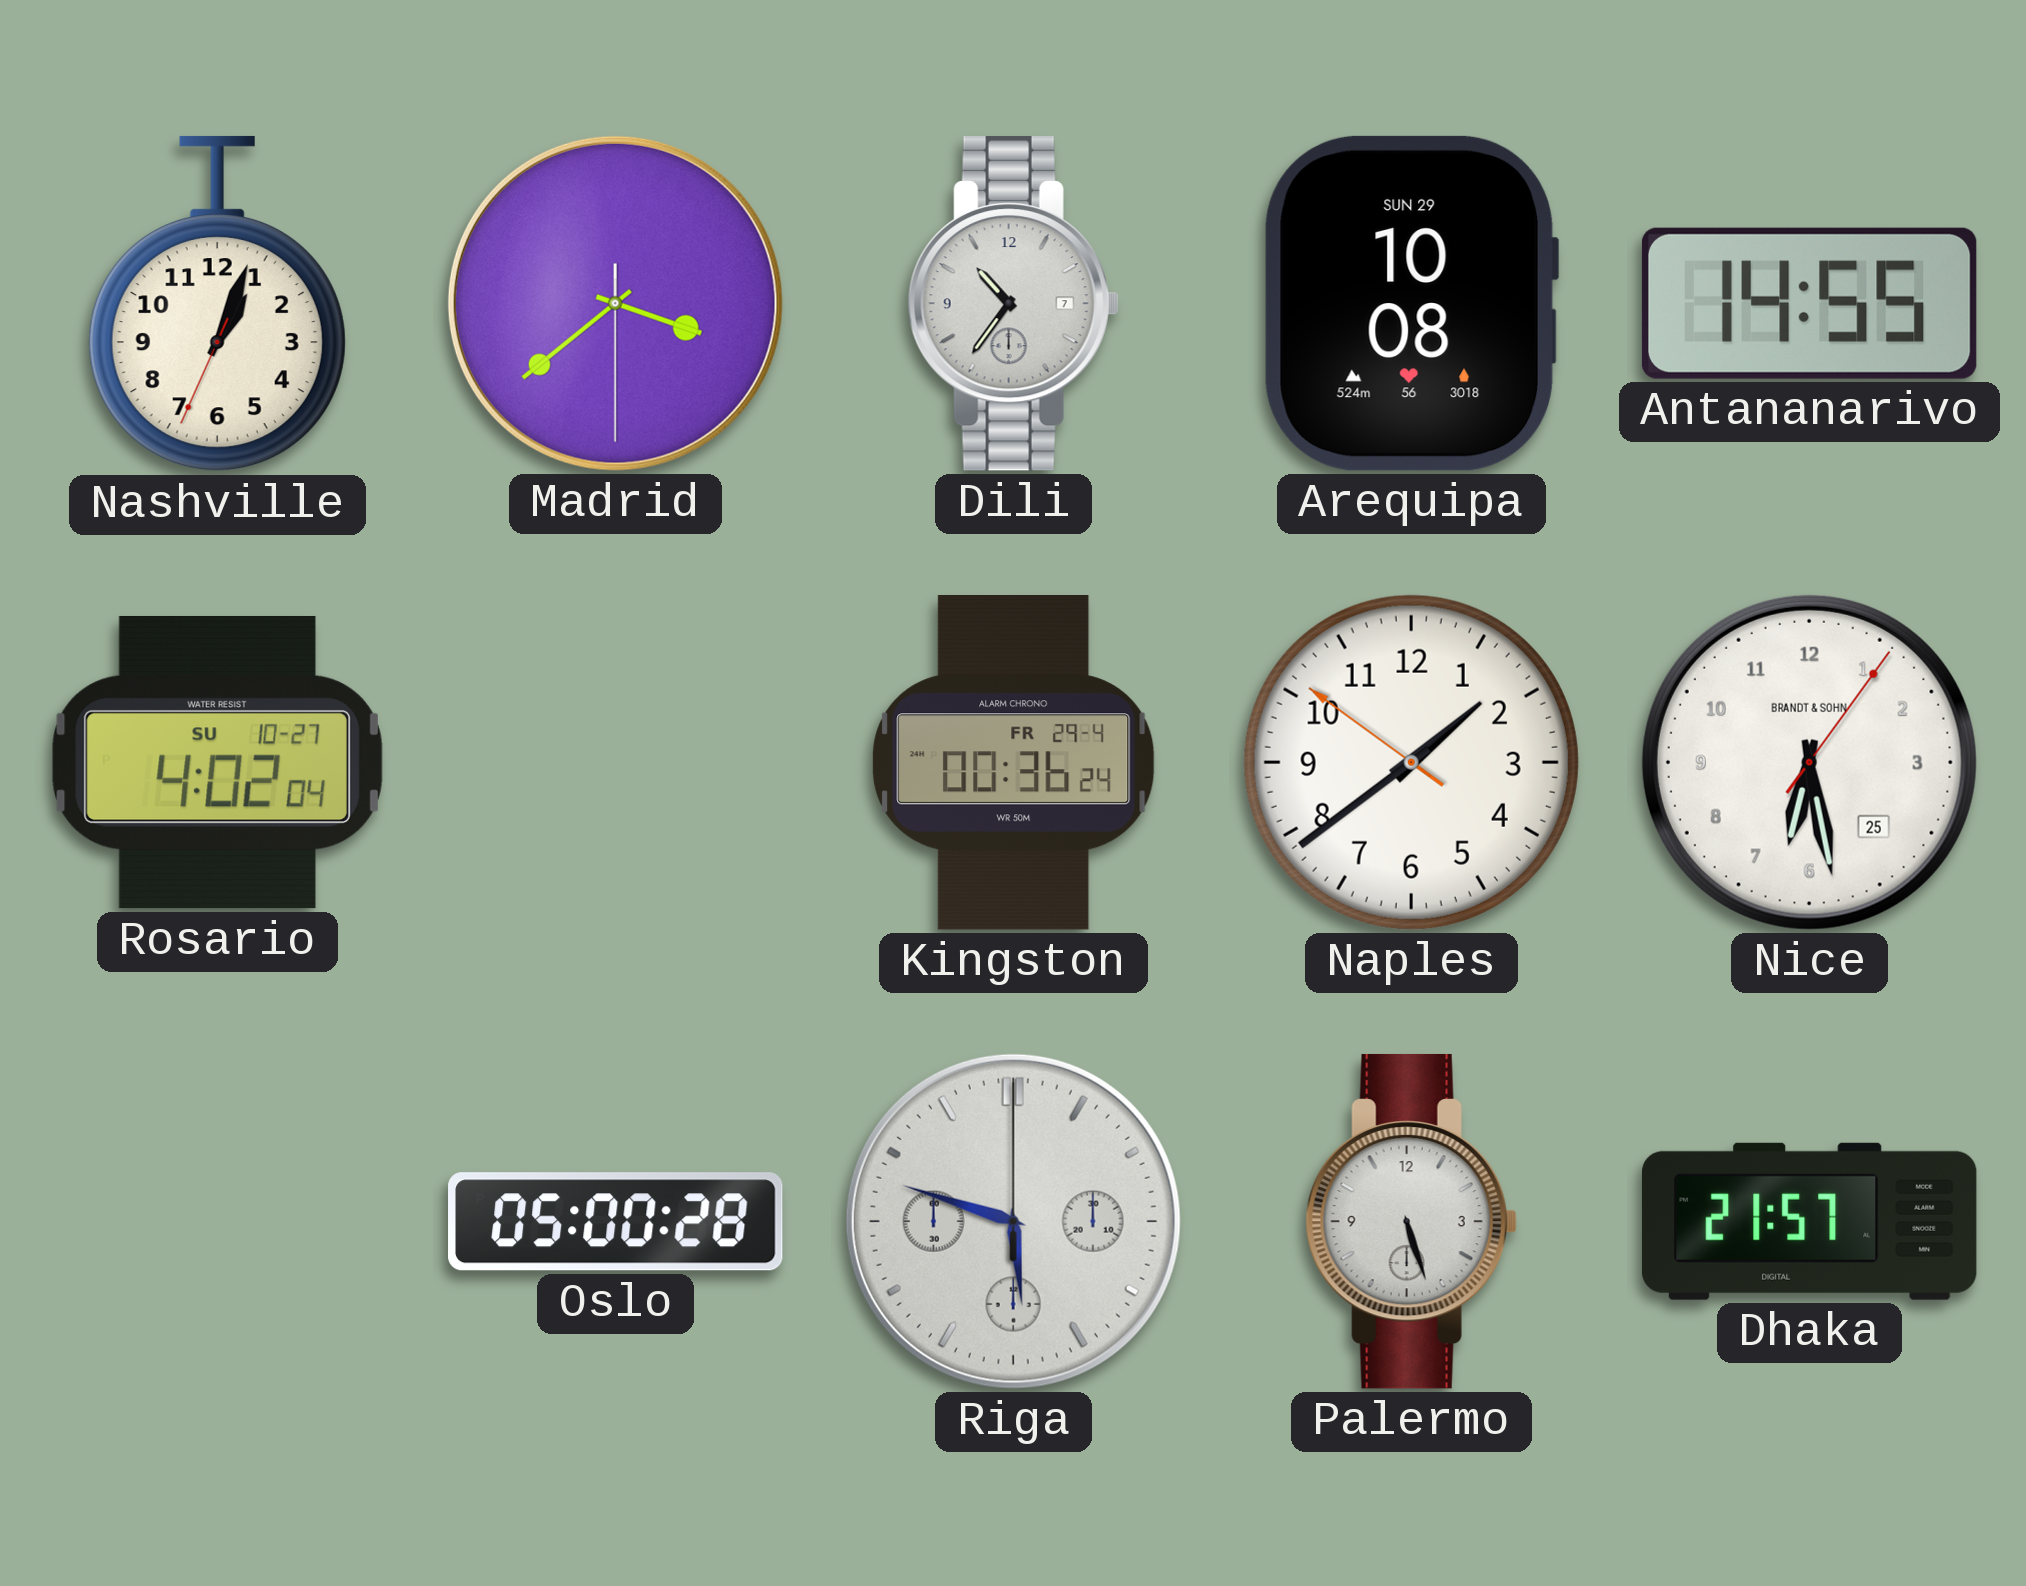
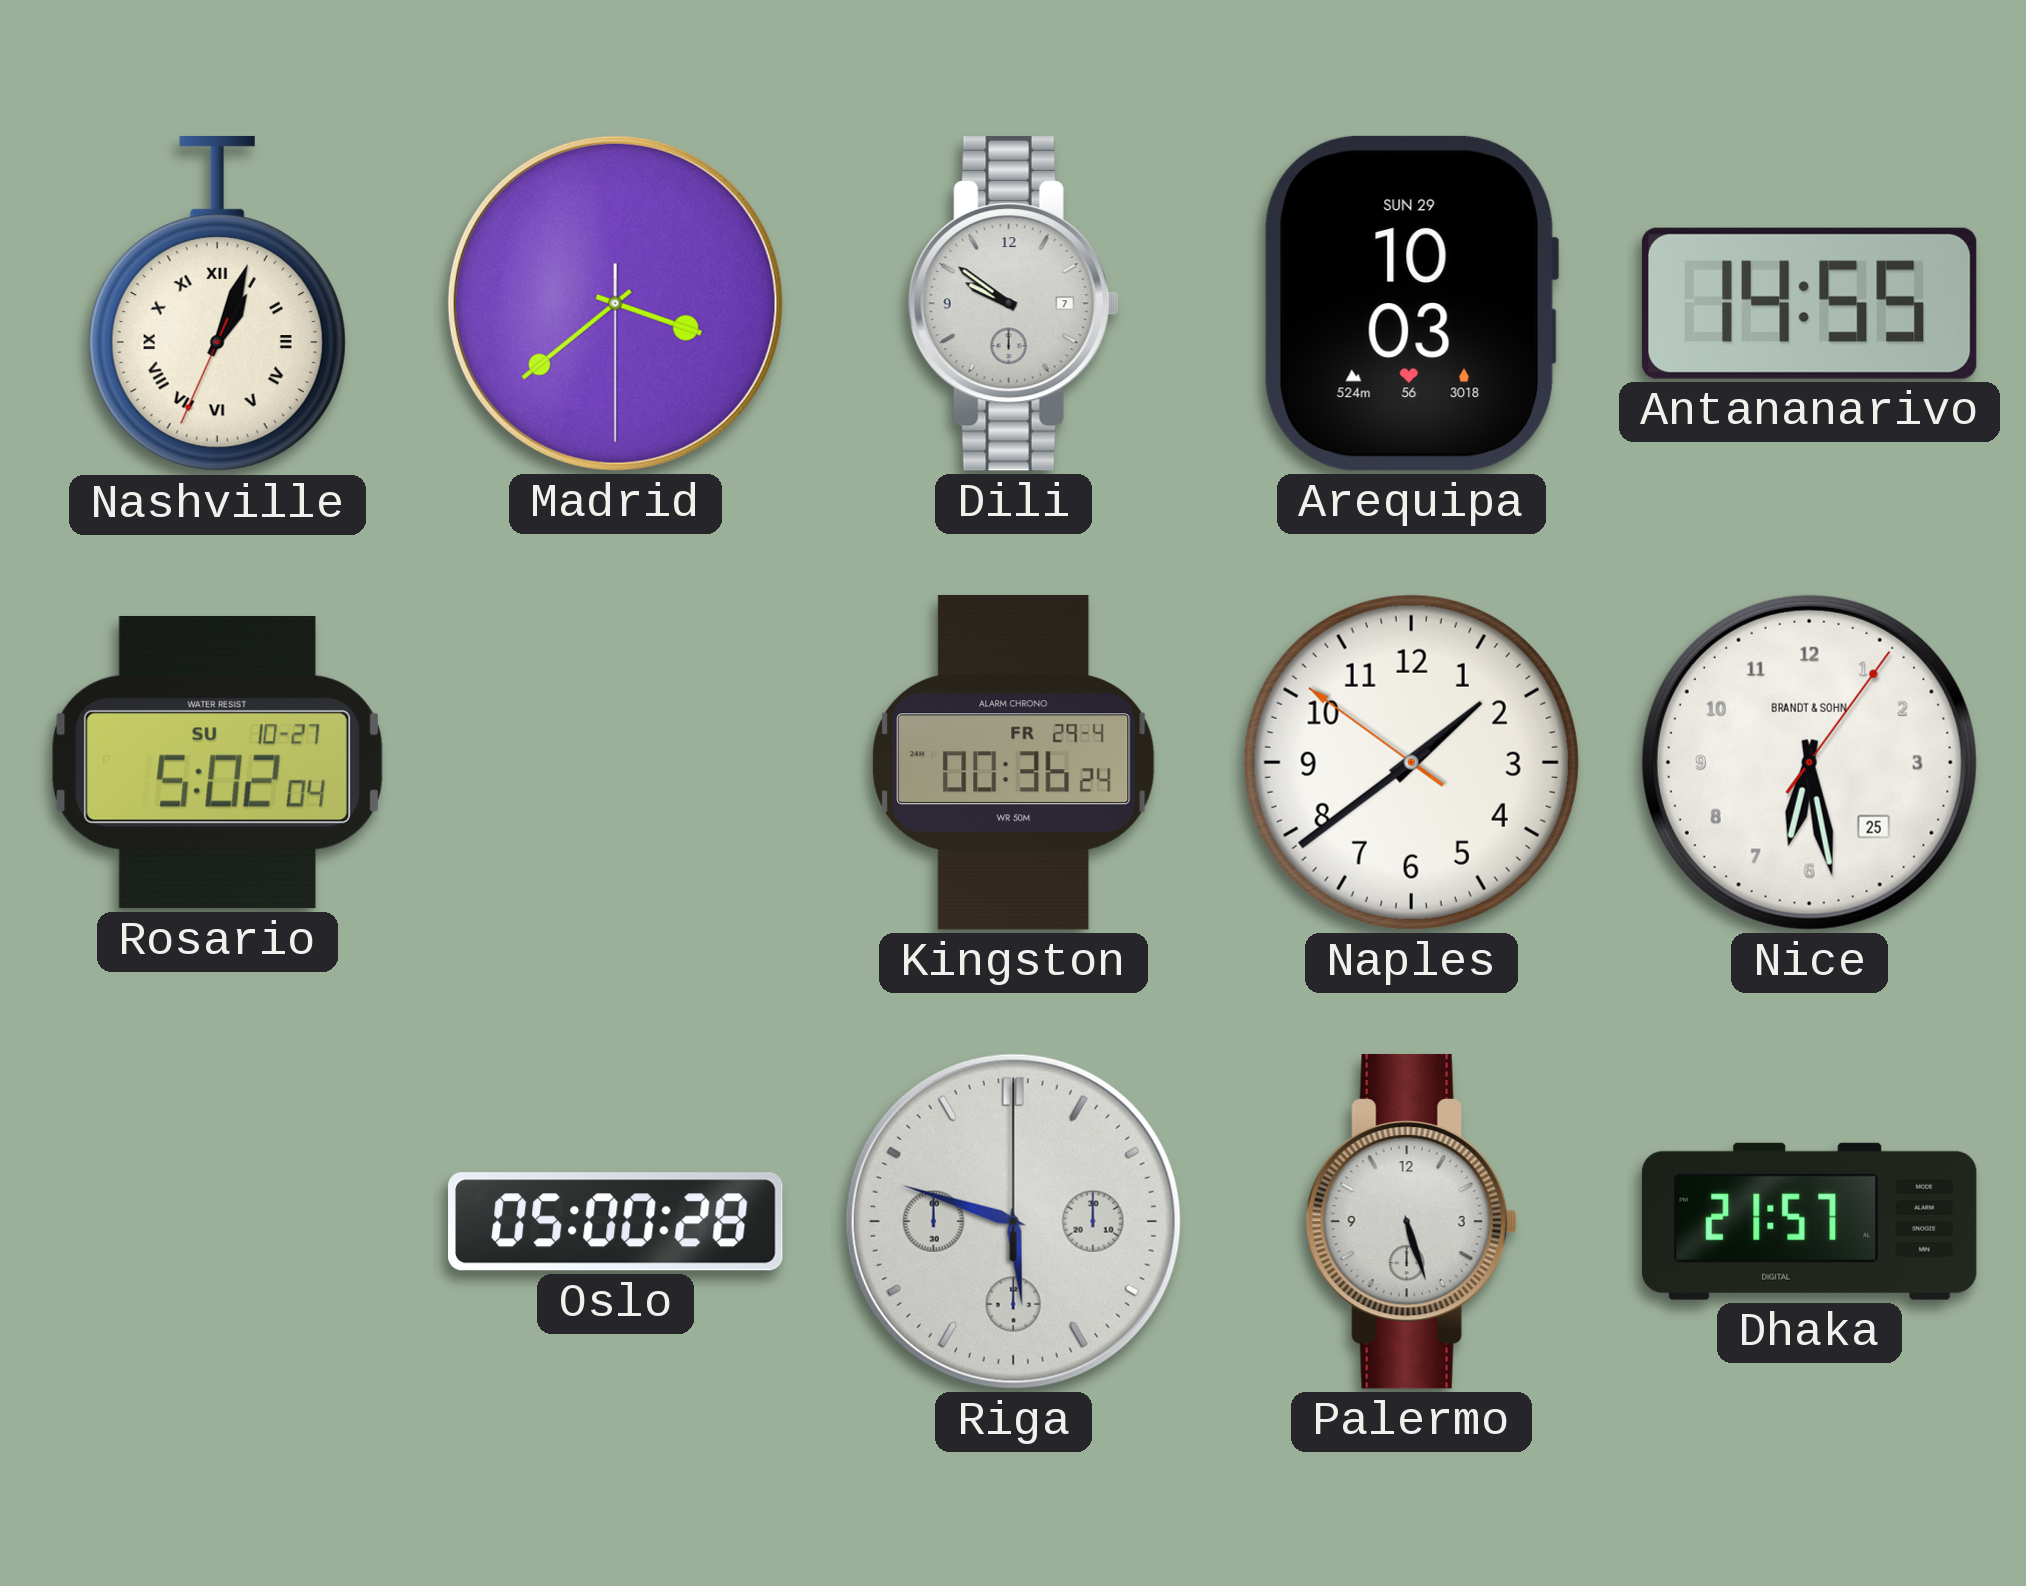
Nashville numerals: Arabic -> Roman (217, 304)
Dili: 10:36 -> 9:51 (1013, 303)
Arequipa: 10:08 -> 10:03 (1411, 303)
Rosario: 4:02 -> 5:02 (217, 762)
